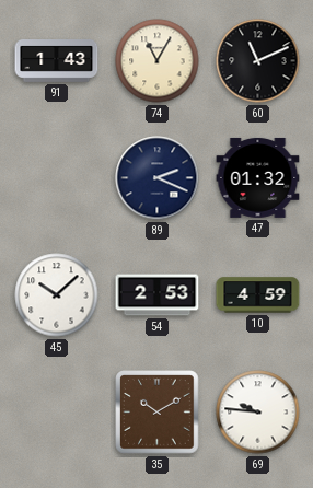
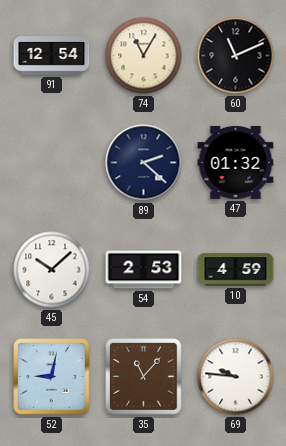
91: 1:43 -> 12:54 (52, 56)
89: 2:19 -> 2:22 (144, 163)
52: none -> 9:02 (52, 377)
35: 10:10 -> 11:07 (144, 377)
